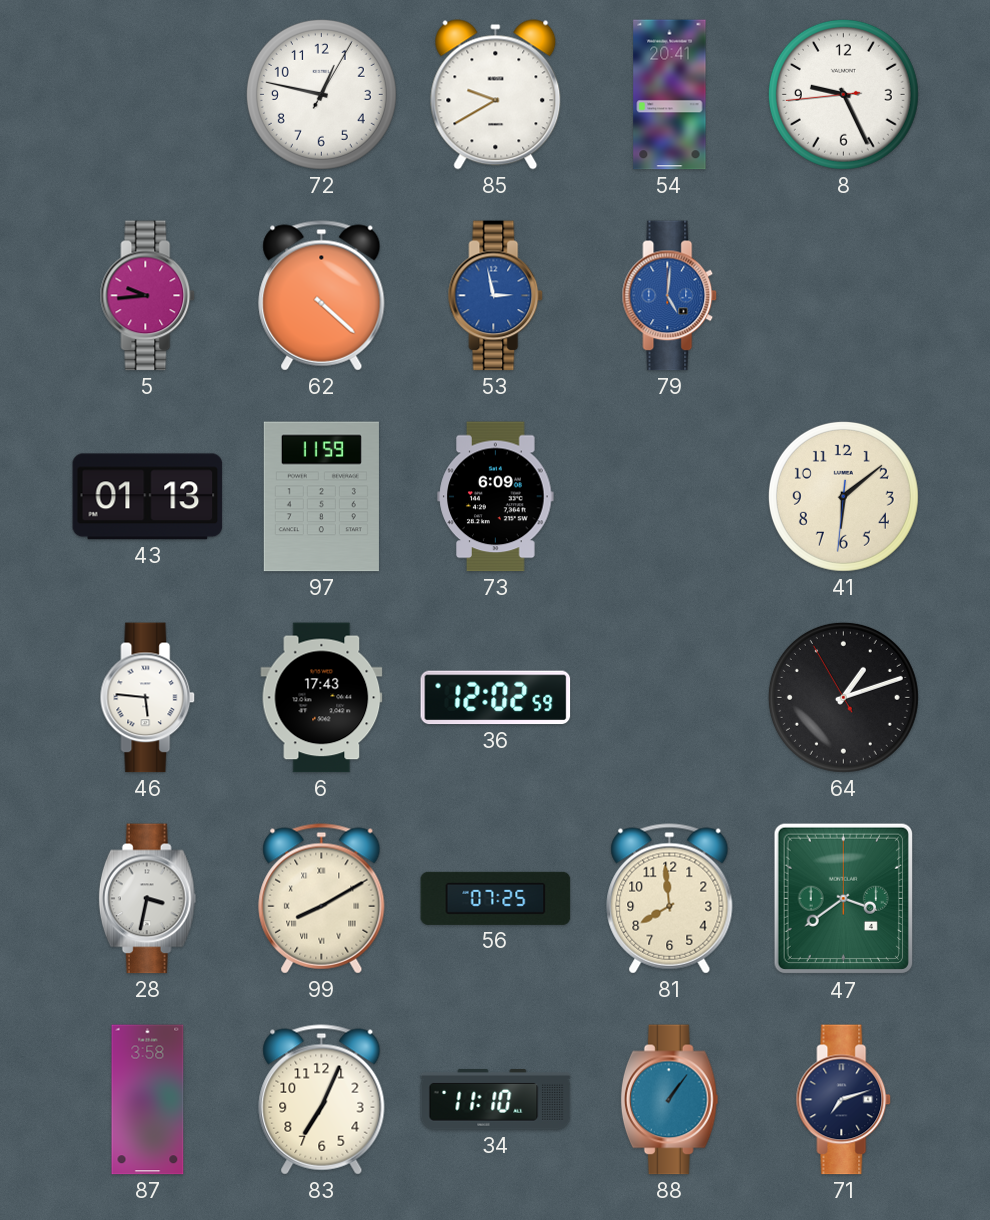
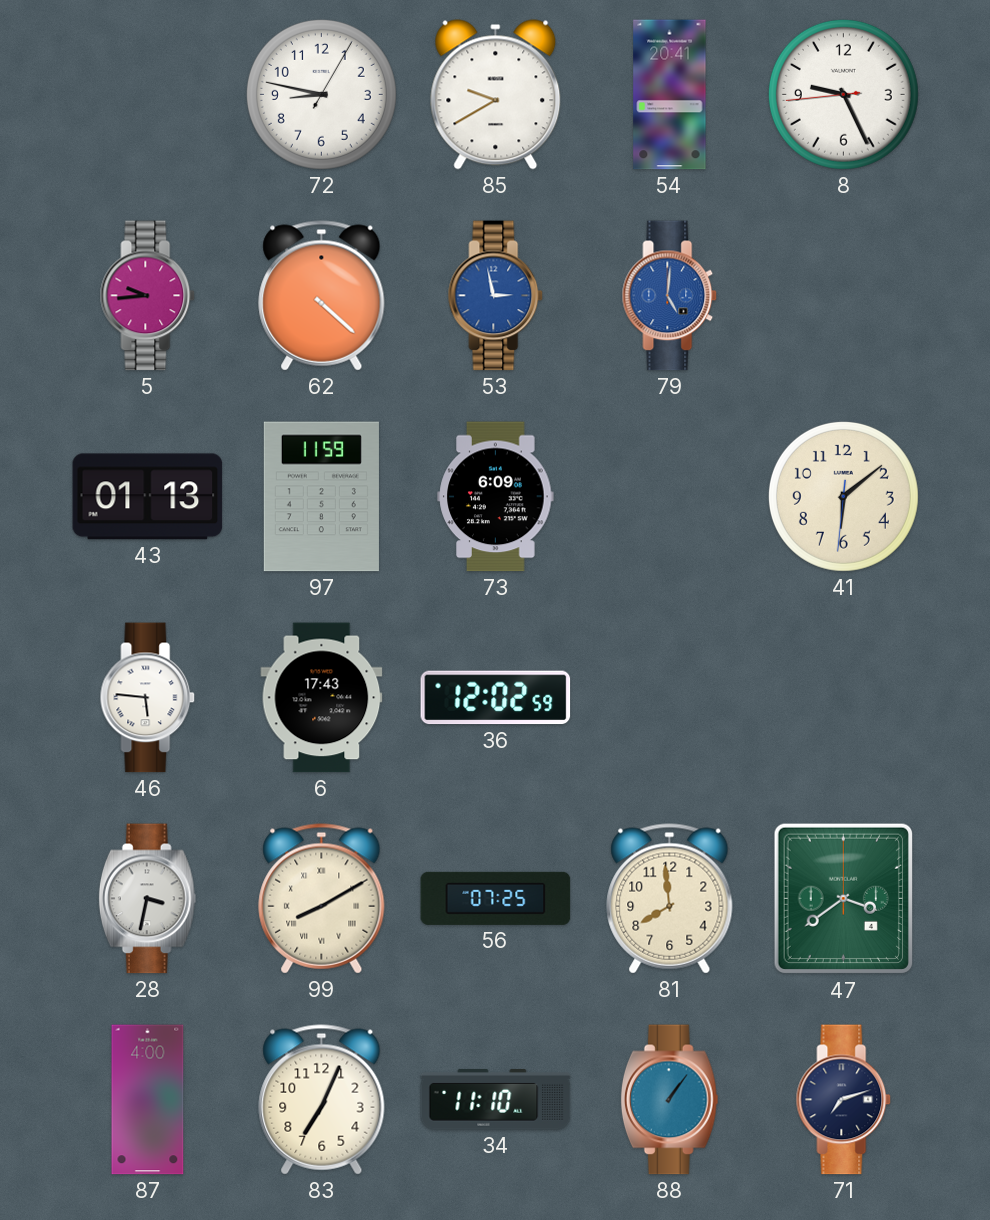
72: 12:47 -> 8:47 (321, 94)
64: 1:11 -> none (843, 697)
87: 3:58 -> 4:00 (148, 1100)
